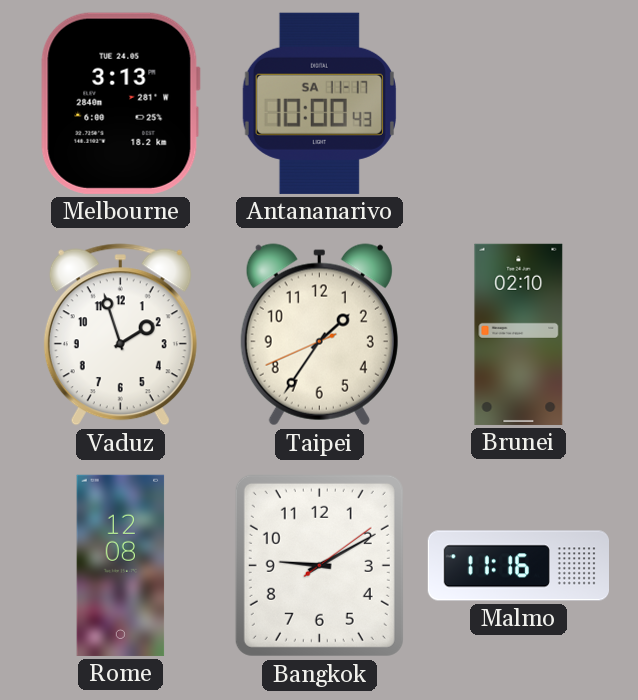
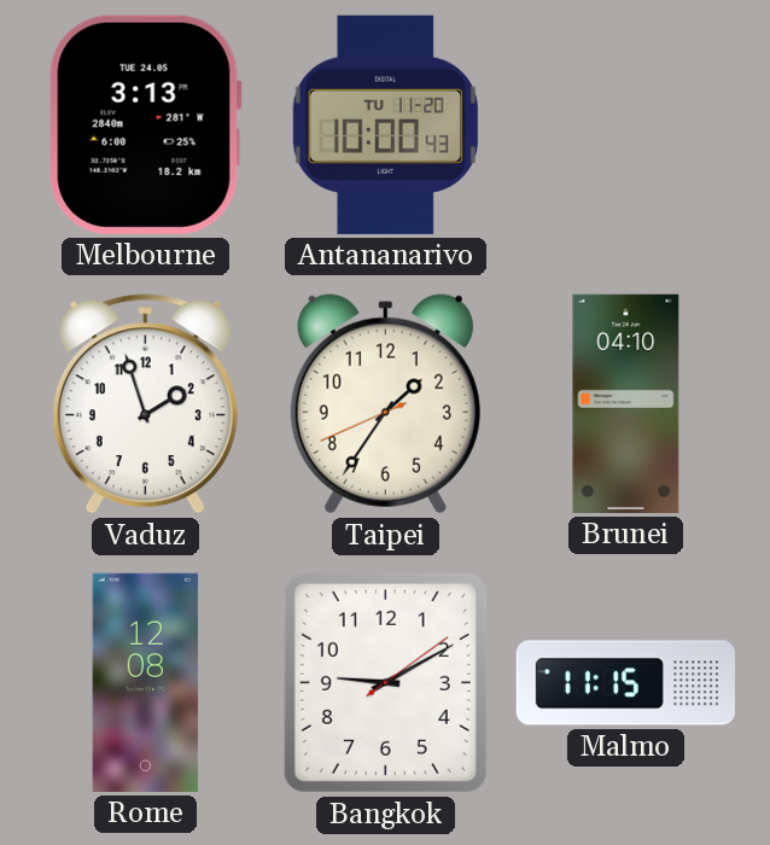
Antananarivo date: SA 11-17 -> TU 11-20 (385, 124)
Brunei: 02:10 -> 04:10 (626, 403)
Malmo: 11:16 -> 11:15 (625, 683)
